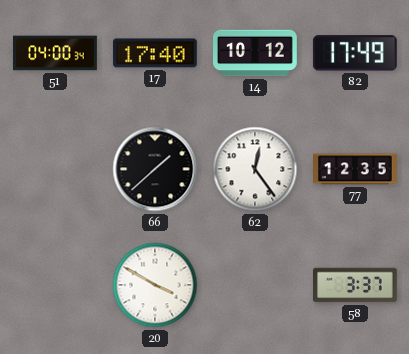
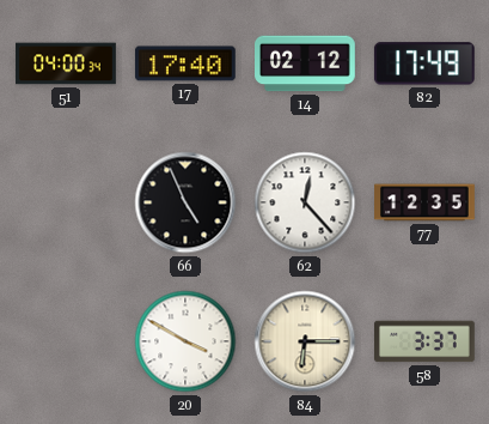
14: 10:12 -> 02:12 (306, 63)
66: 1:38 -> 4:56 (185, 202)
62: 12:24 -> 12:23 (305, 202)
84: none -> 6:15 (305, 341)
